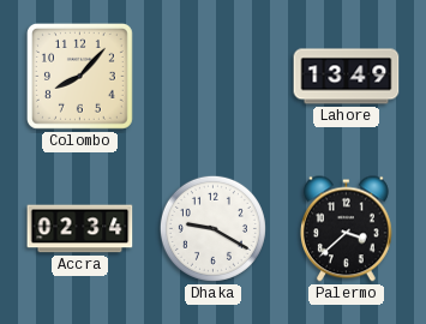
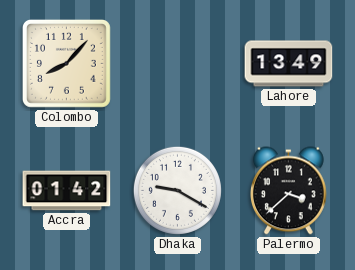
Accra: 02:34 -> 01:42 (67, 191)
